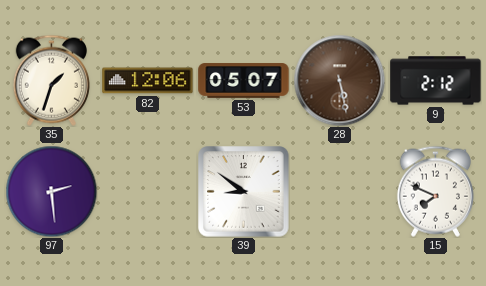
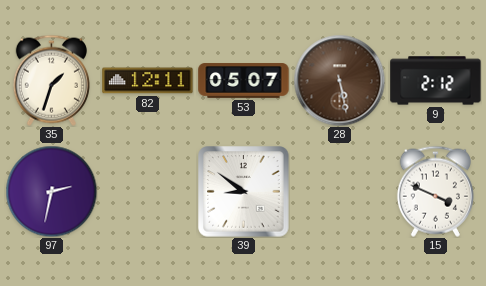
82: 12:06 -> 12:11 (148, 81)
97: 2:29 -> 2:32 (51, 191)
15: 7:49 -> 3:49 (435, 191)
